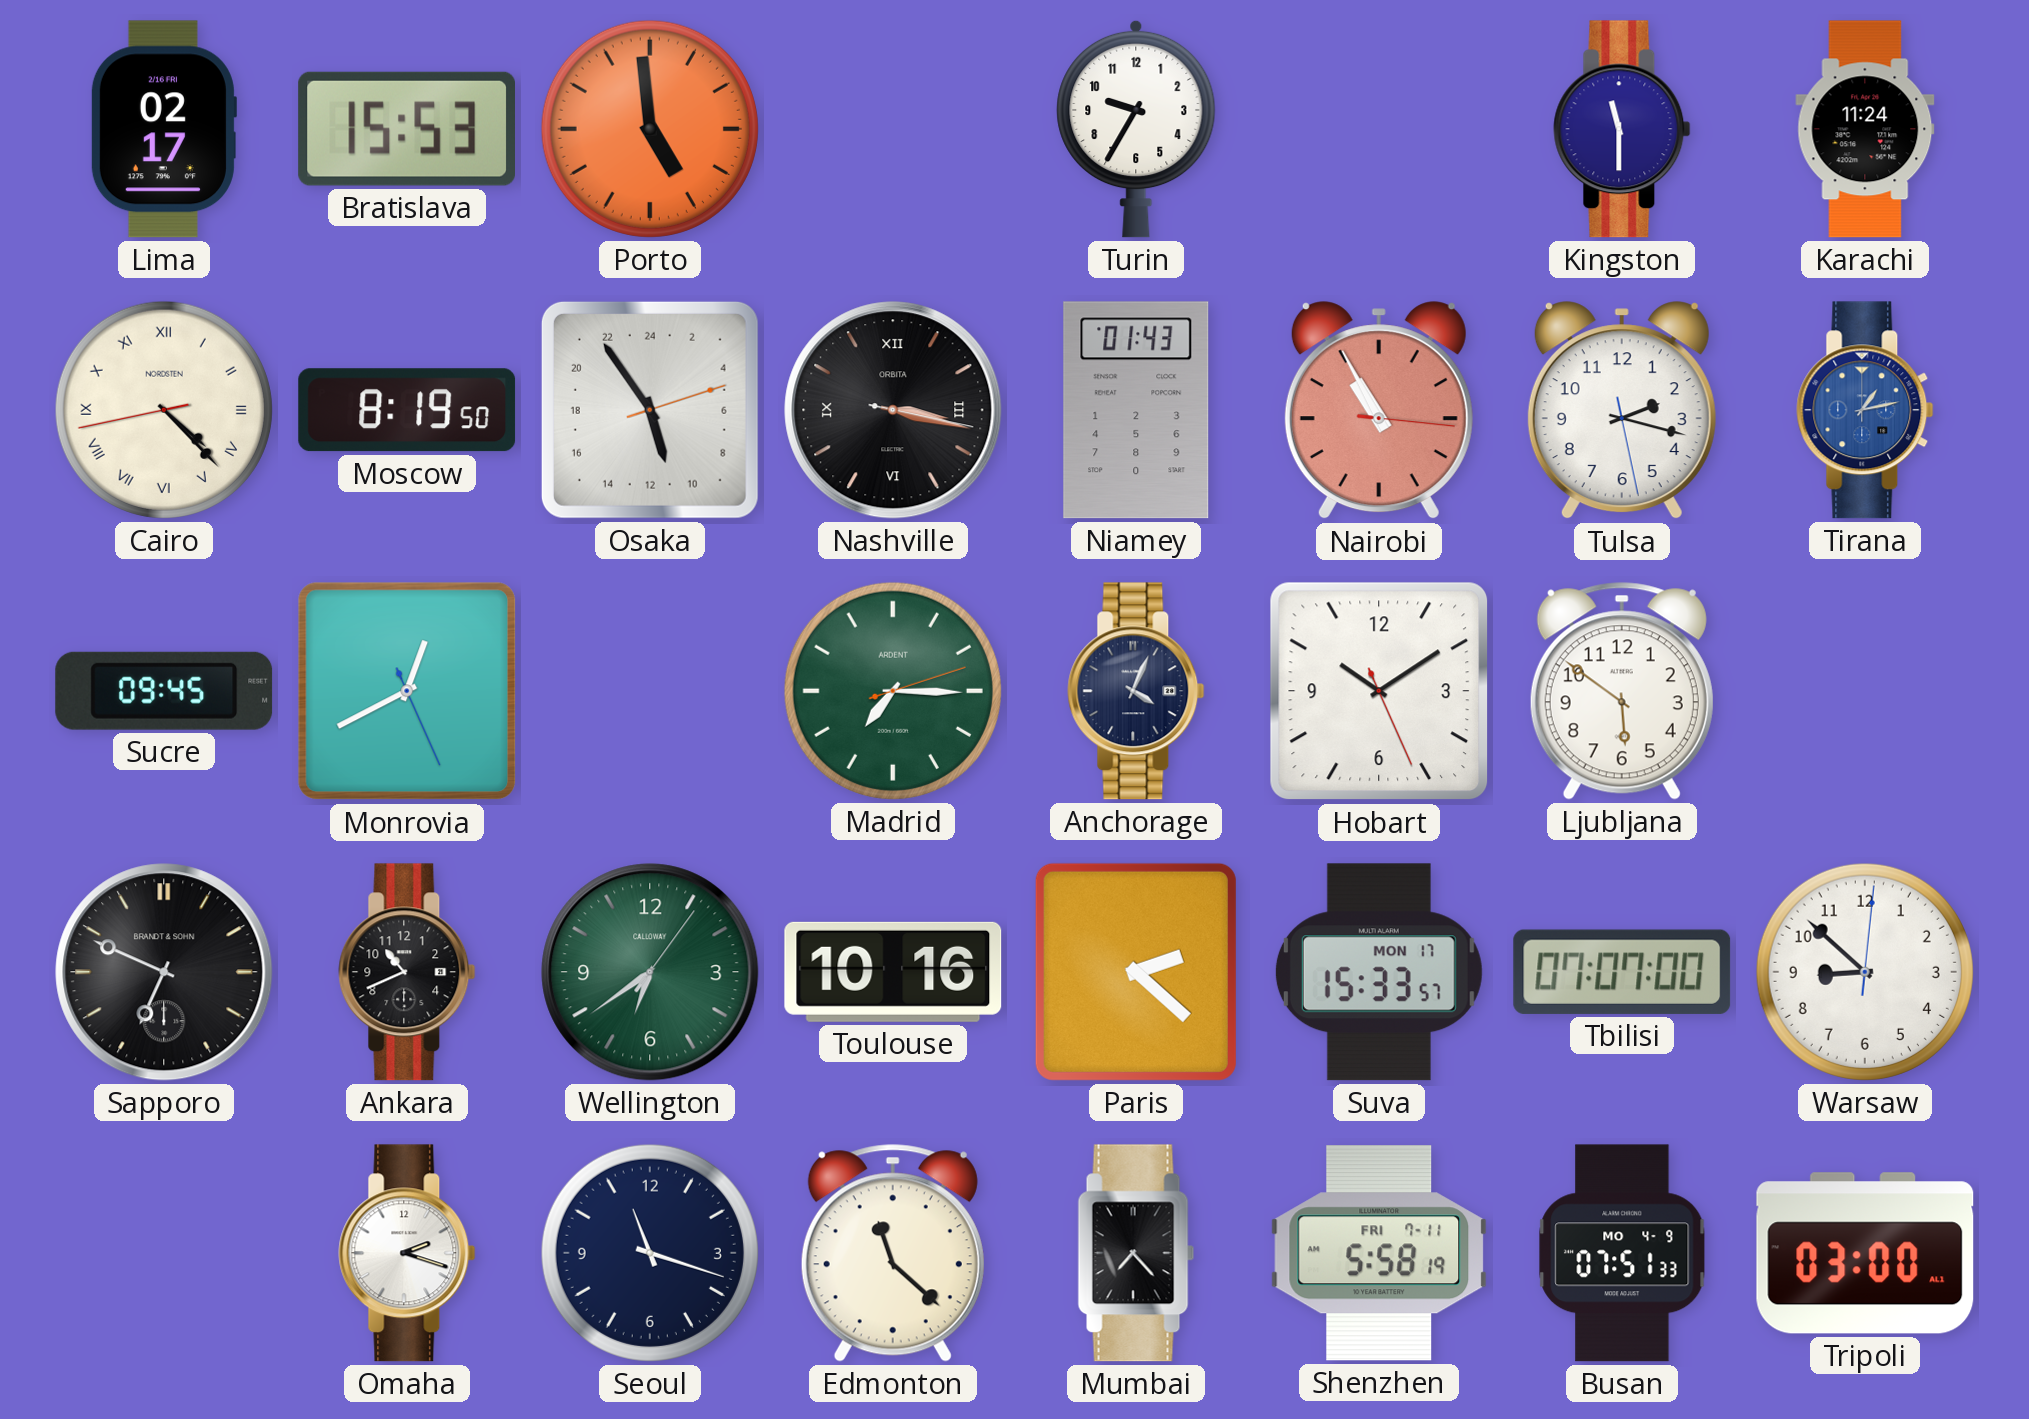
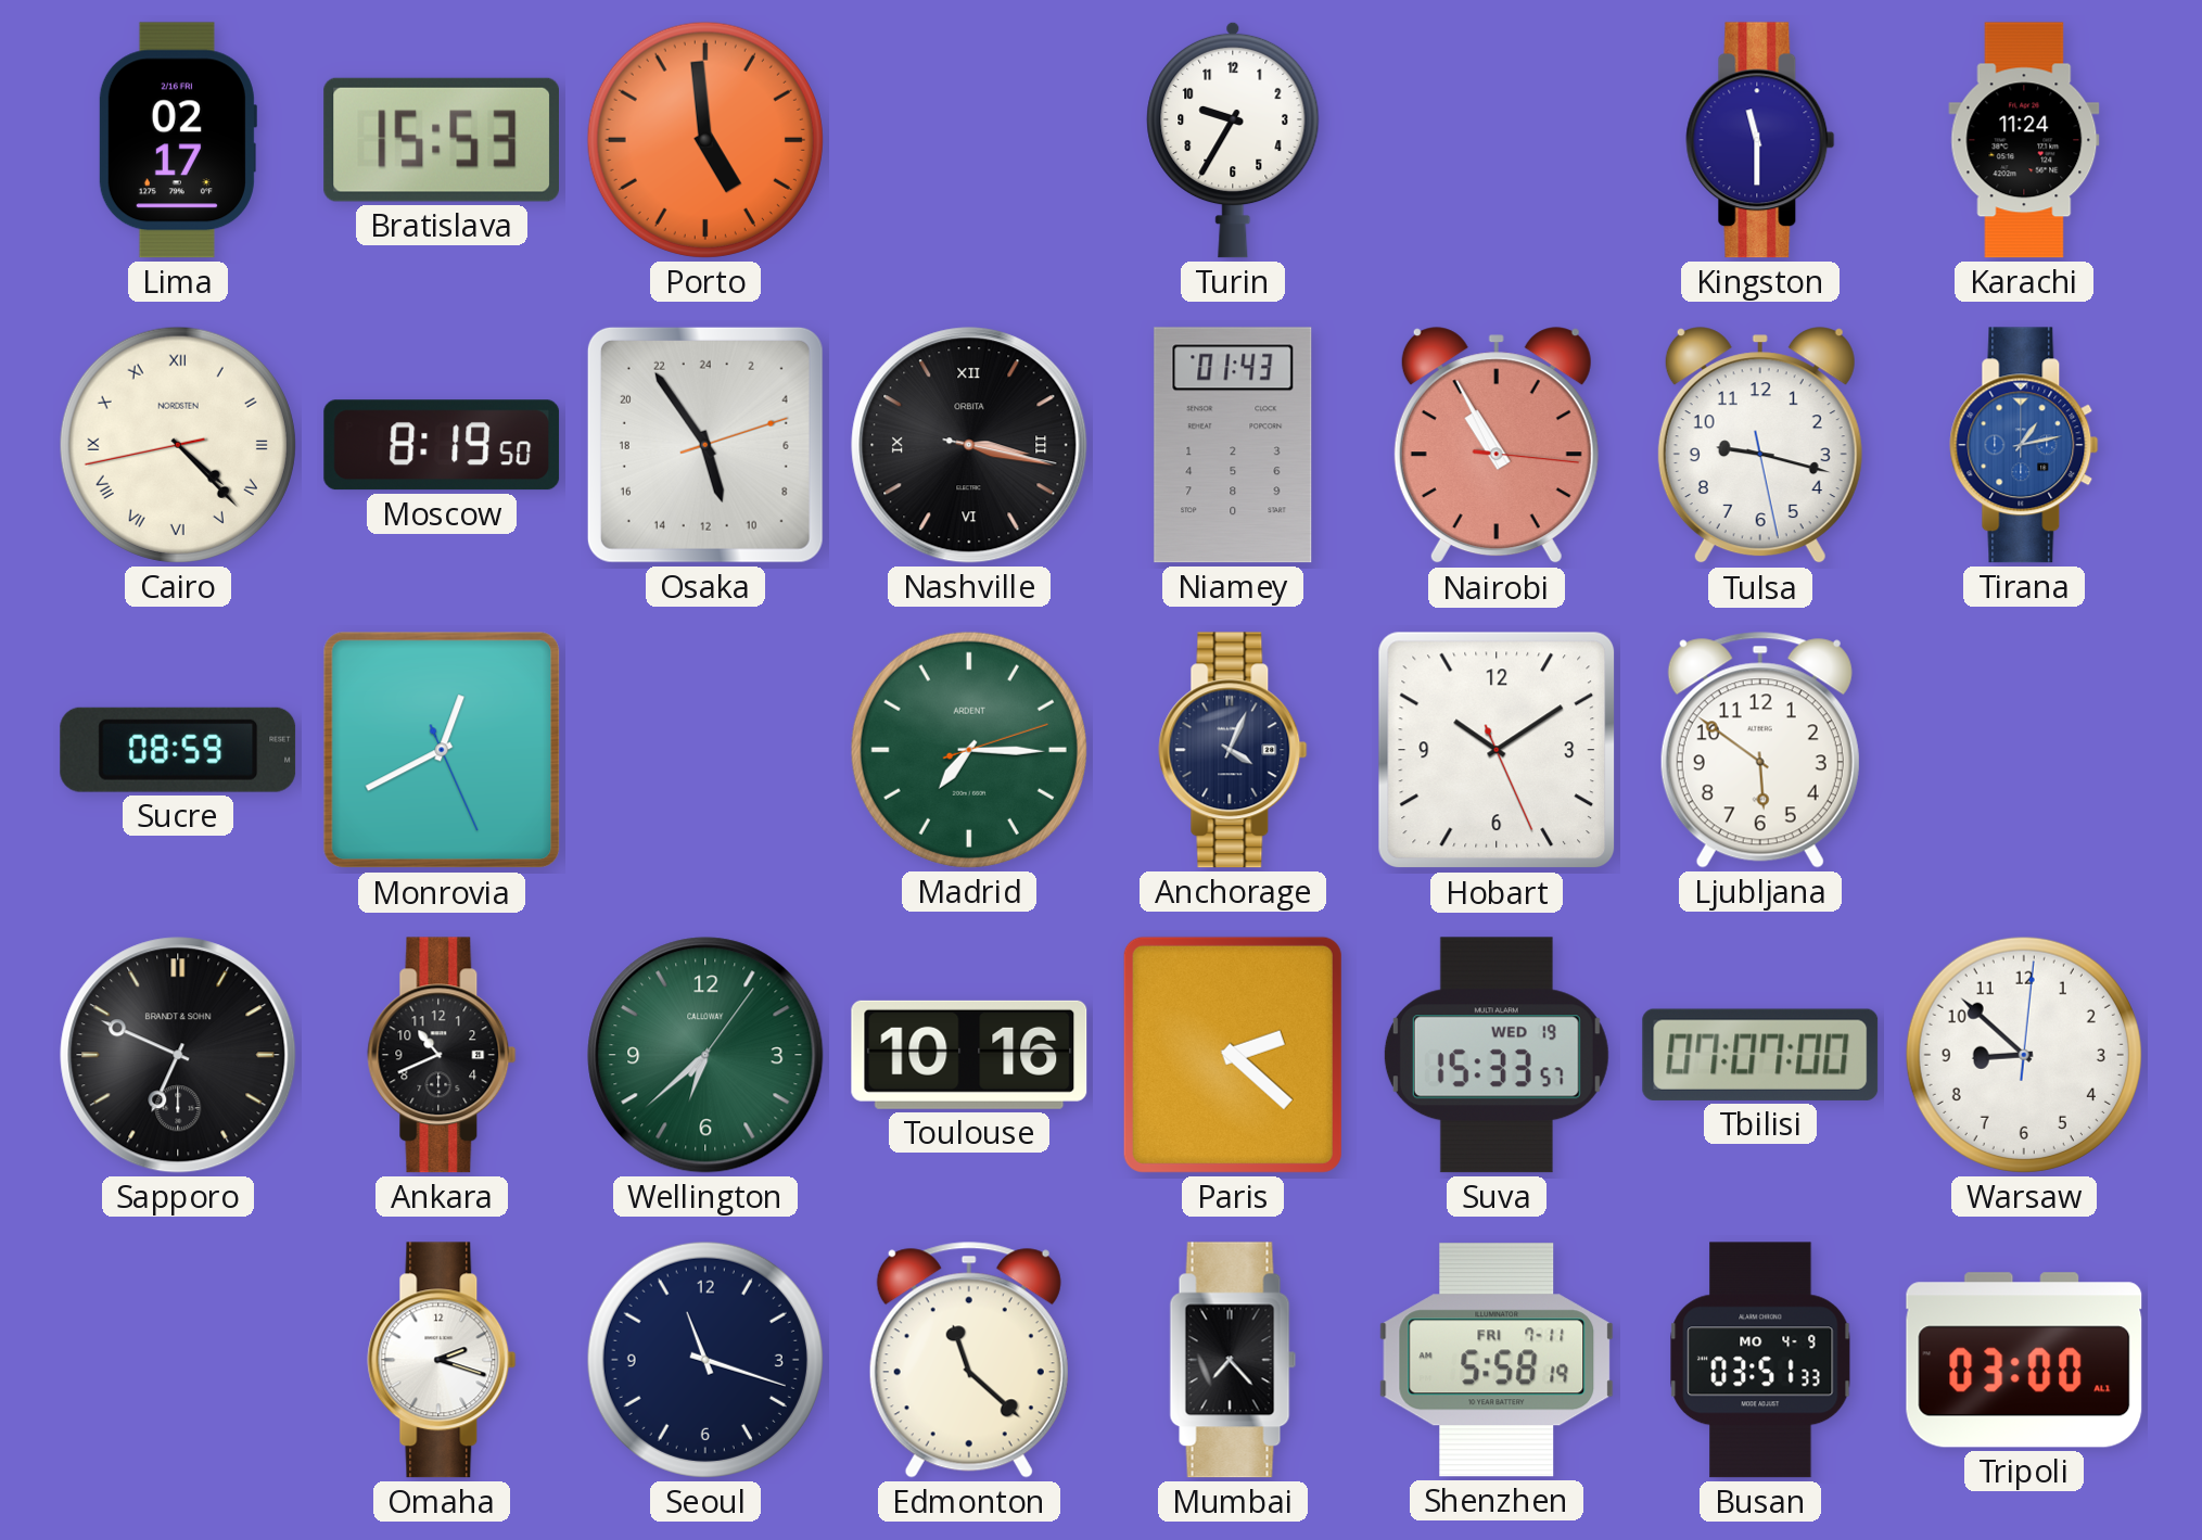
Tulsa: 2:17 -> 9:17 (1760, 446)
Sucre: 09:45 -> 08:59 (178, 750)
Wellington: 6:39 -> 6:38 (705, 1055)
Suva date: MON 17 -> WED 19 (1497, 1055)
Busan: 07:51 -> 03:51 (1760, 1360)
